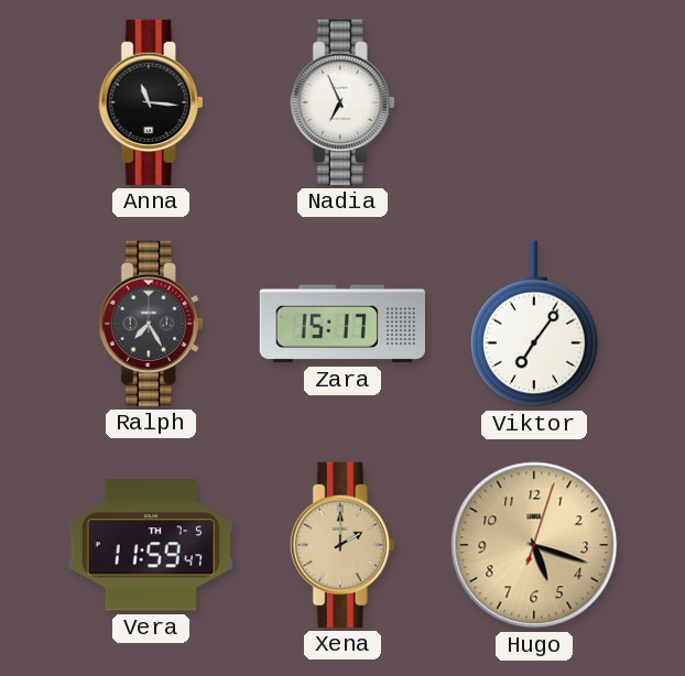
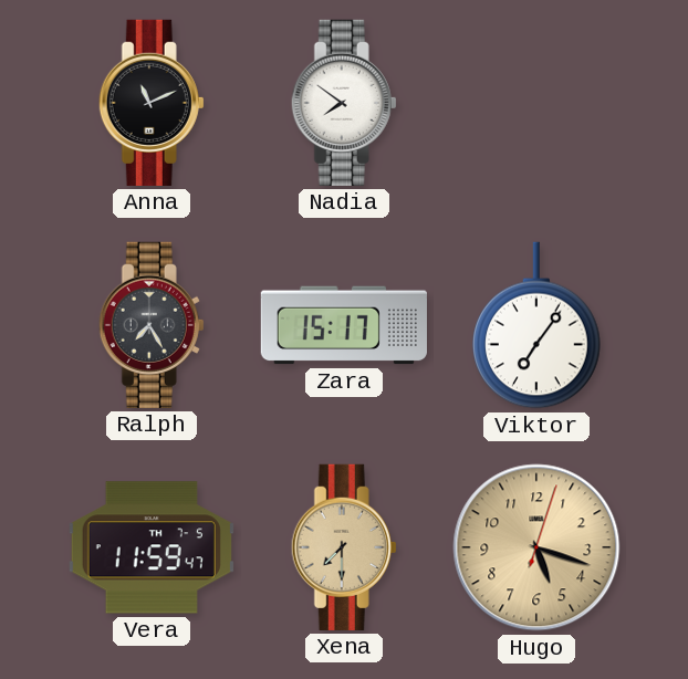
Anna: 11:16 -> 11:11 (152, 103)
Nadia: 6:56 -> 7:51 (344, 103)
Xena: 2:00 -> 7:30 (344, 547)
